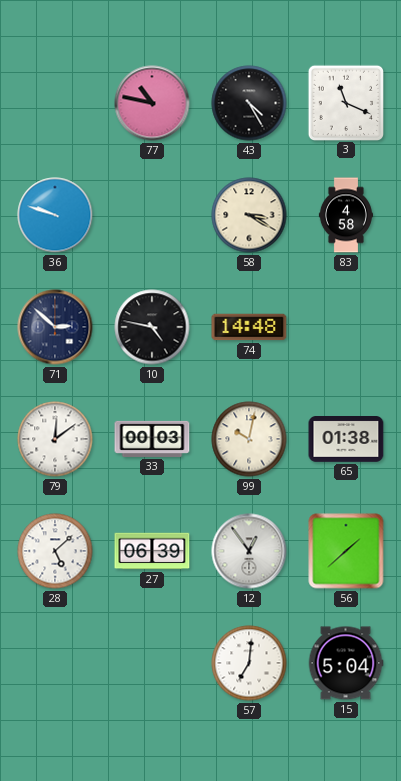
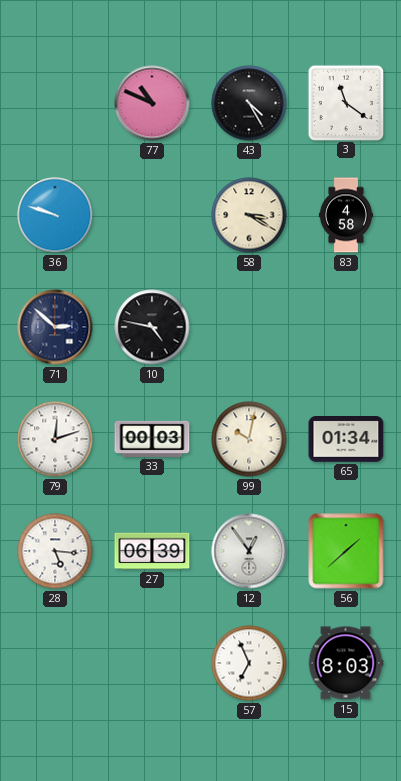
77: 10:47 -> 10:49 (152, 103)
3: 11:19 -> 11:21 (345, 102)
74: 14:48 -> none (249, 327)
79: 12:09 -> 12:12 (55, 439)
65: 01:38 -> 01:34 (346, 440)
28: 5:08 -> 5:16 (55, 551)
57: 7:01 -> 6:56 (249, 663)
15: 5:04 -> 8:03 (346, 663)
